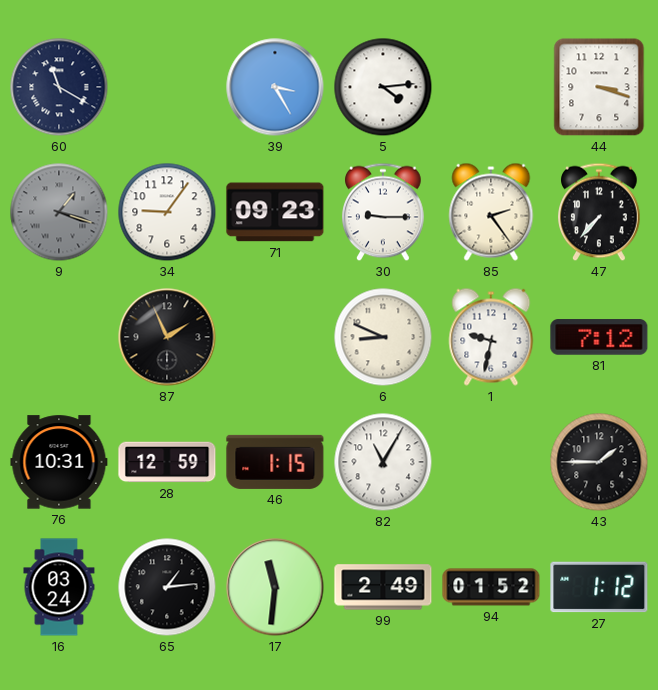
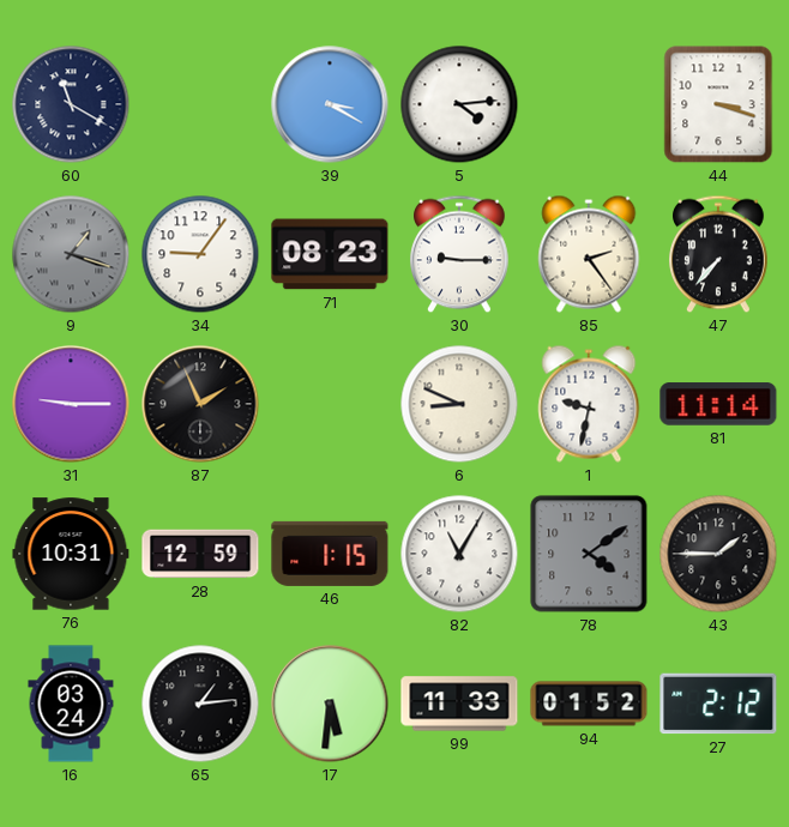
39: 3:25 -> 3:20 (330, 104)
71: 09:23 -> 08:23 (330, 254)
31: none -> 9:15 (71, 404)
81: 7:12 -> 11:14 (718, 404)
78: none -> 4:09 (589, 554)
17: 11:31 -> 5:31 (330, 704)
99: 2:49 -> 11:33 (459, 704)
27: 1:12 -> 2:12 (718, 704)
